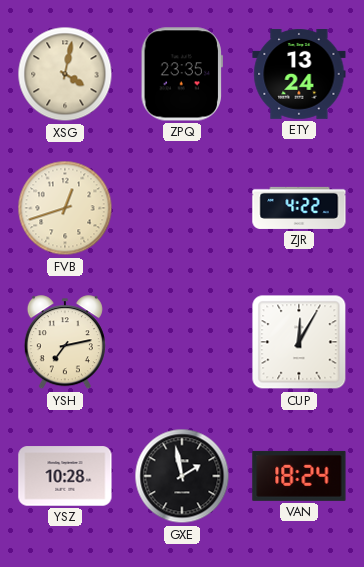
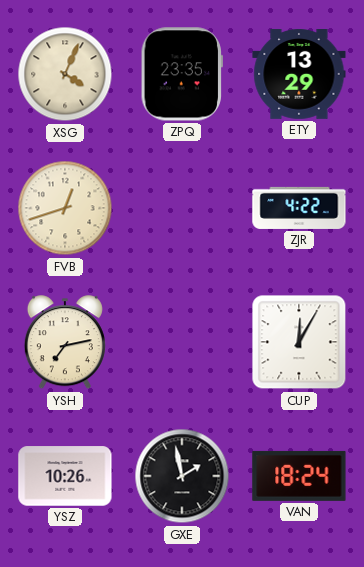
XSG: 4:02 -> 4:04 (65, 74)
ETY: 13:24 -> 13:29 (299, 75)
YSZ: 10:28 -> 10:26 (65, 476)
